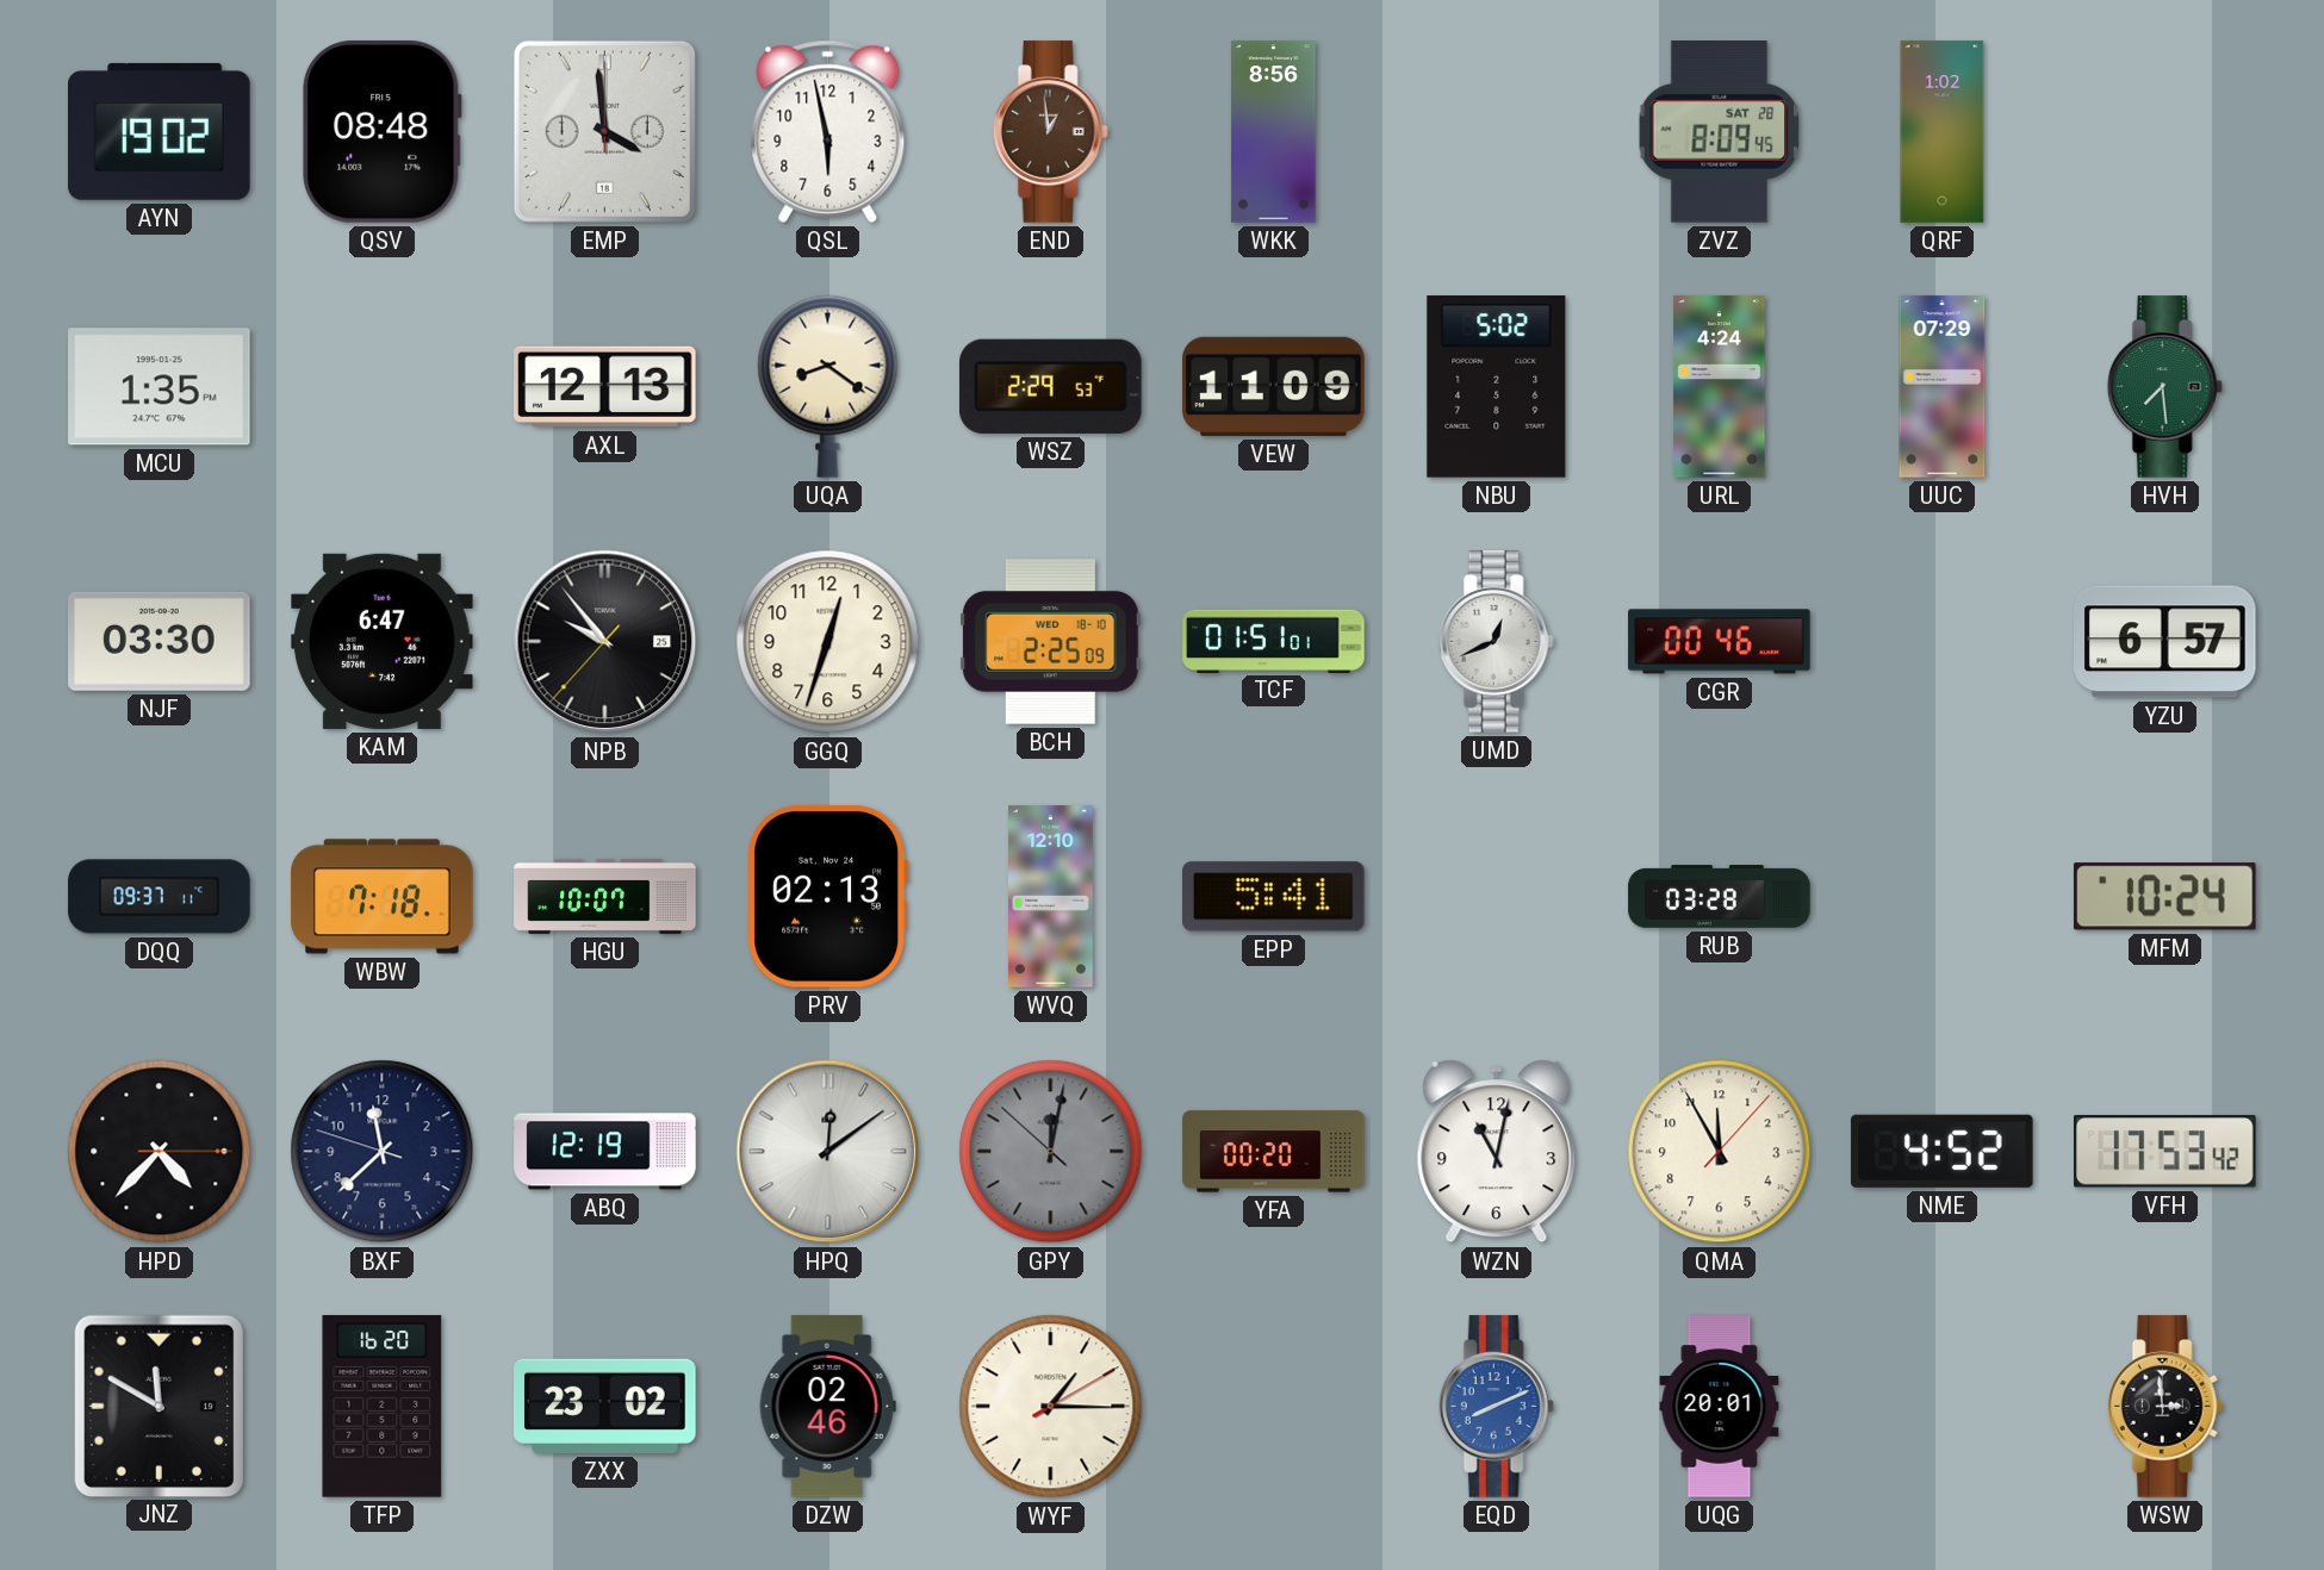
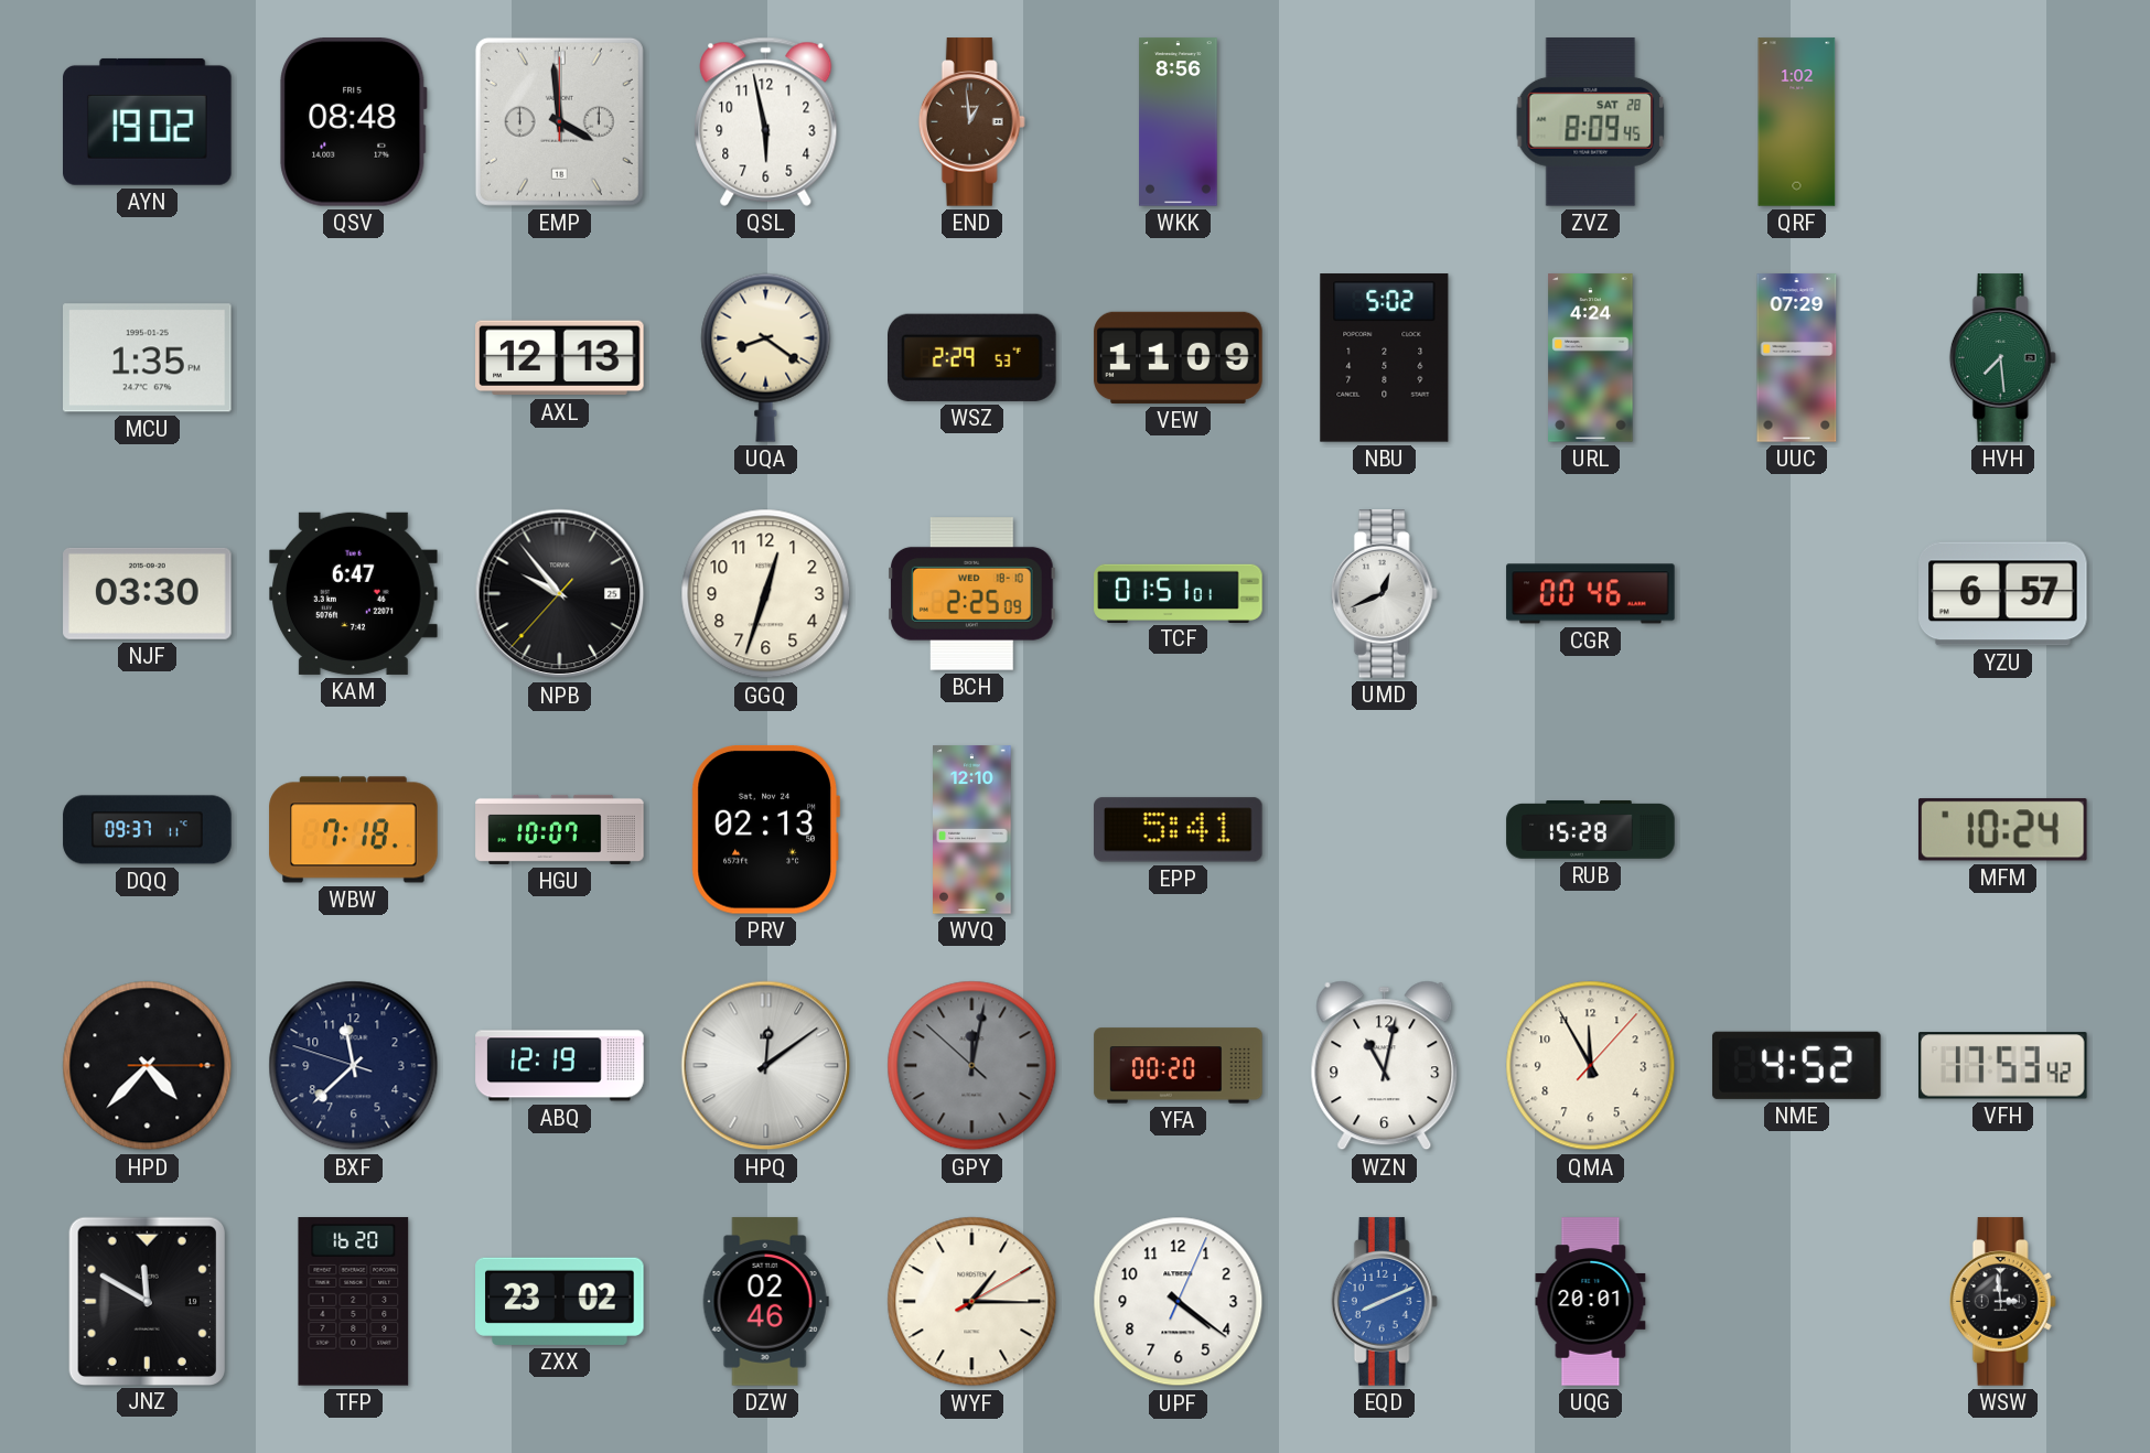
RUB: 03:28 -> 15:28 (1591, 830)
UPF: none -> 4:21 (1179, 1302)
